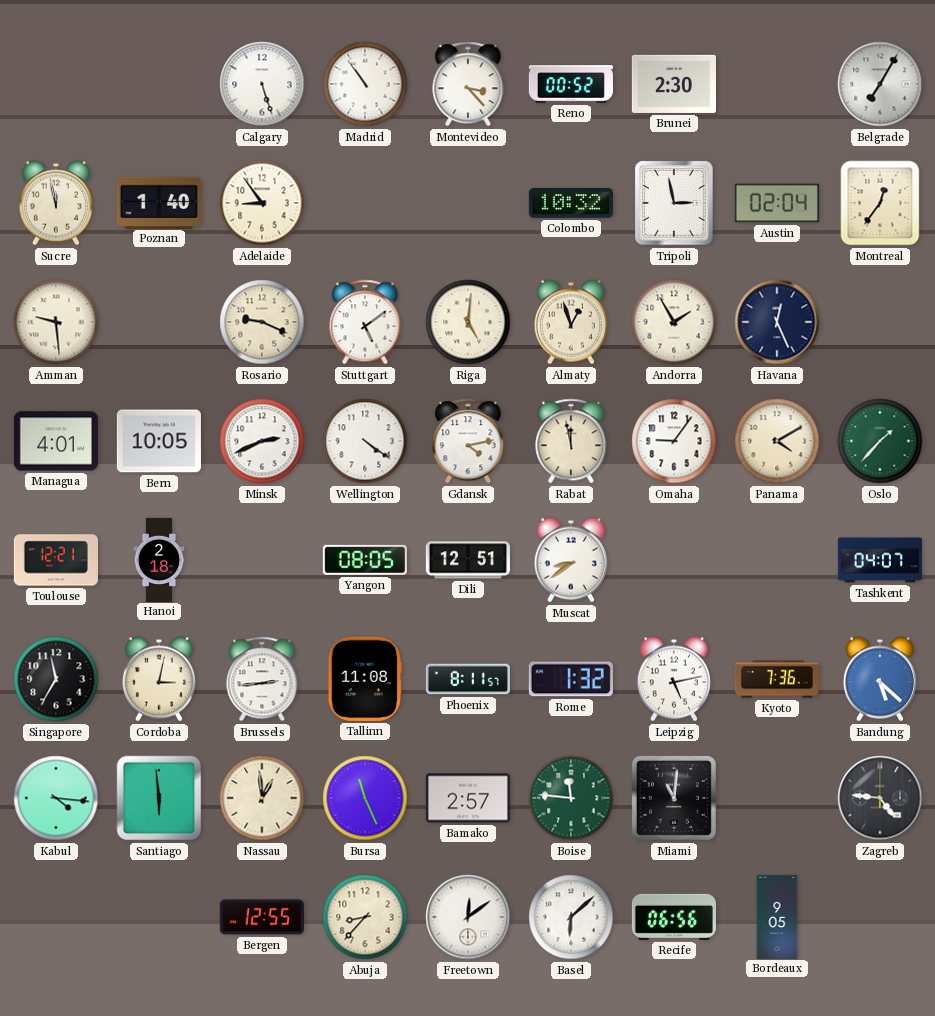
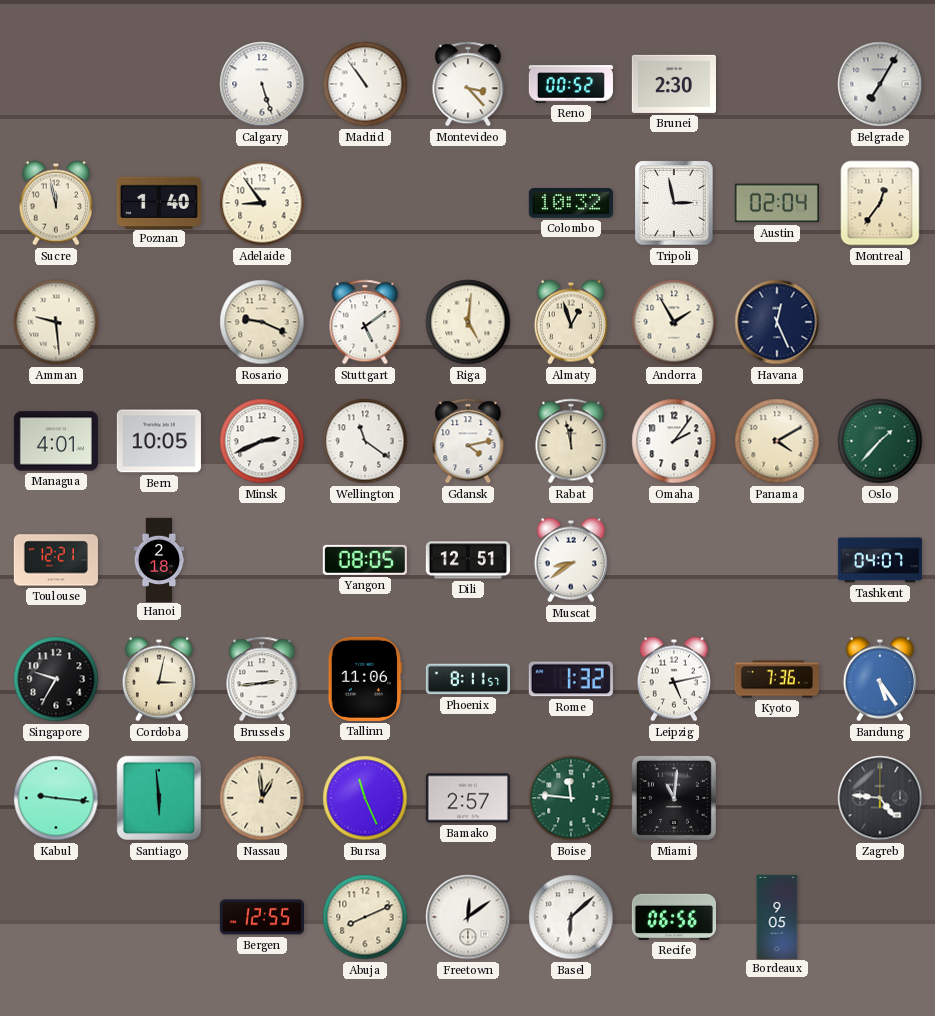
Wellington: 4:21 -> 11:21 (365, 441)
Omaha: 9:06 -> 2:06 (674, 441)
Singapore: 11:35 -> 9:35 (56, 679)
Tallinn: 11:08 -> 11:06 (364, 679)
Bandung: 5:22 -> 5:24 (880, 679)
Kabul: 4:16 -> 9:16 (56, 798)
Abuja: 8:37 -> 8:11 (365, 917)
